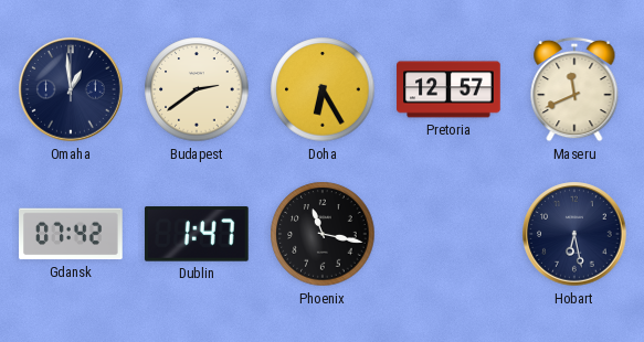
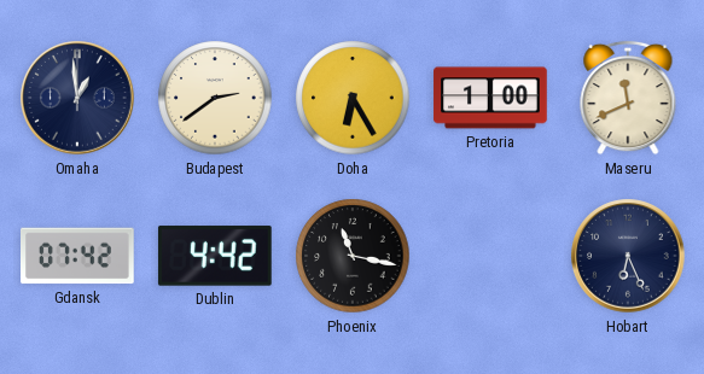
Pretoria: 12:57 -> 1:00 (490, 98)
Dublin: 1:47 -> 4:42 (215, 256)
Hobart: 6:28 -> 6:26 (628, 256)
